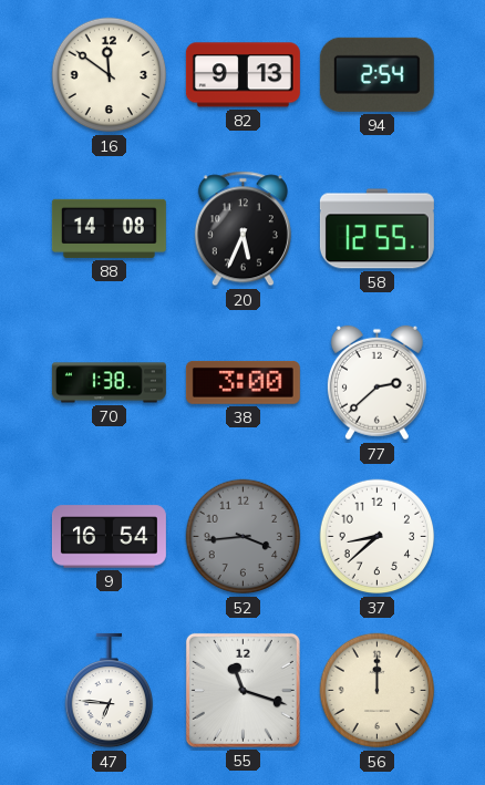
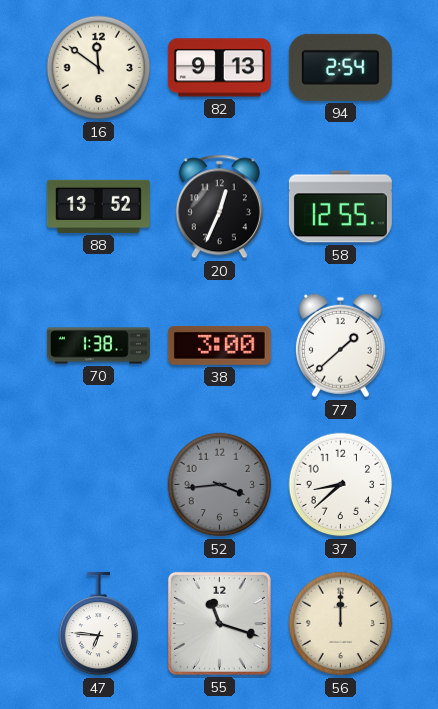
88: 14:08 -> 13:52 (98, 206)
20: 5:34 -> 12:34 (219, 207)
77: 2:38 -> 1:38 (340, 346)
9: 16:54 -> none (109, 537)
